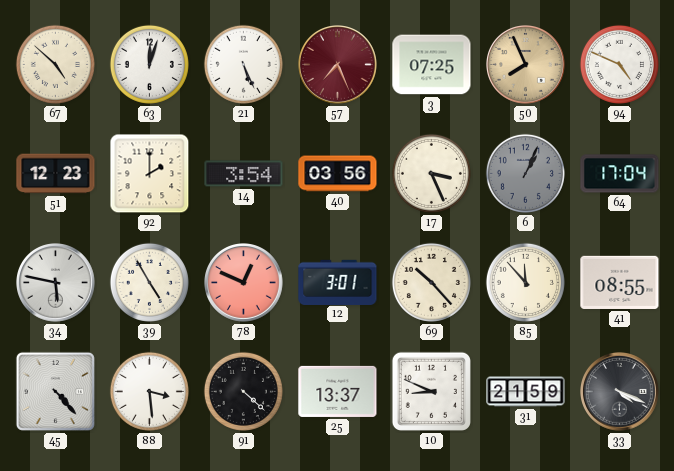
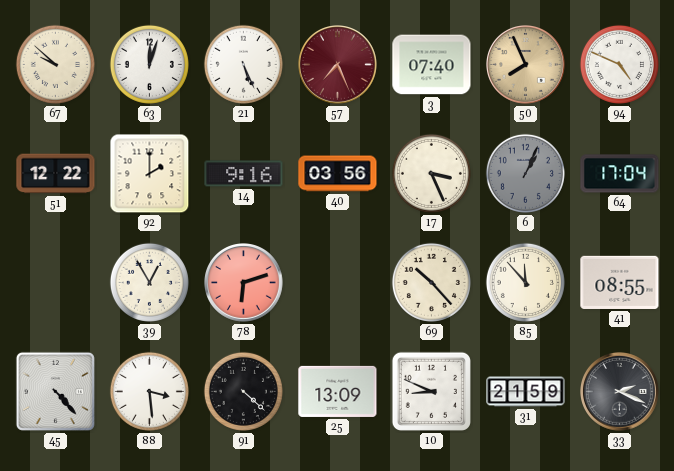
67: 4:52 -> 9:52 (55, 64)
3: 07:25 -> 07:40 (432, 65)
51: 12:23 -> 12:22 (56, 174)
14: 3:54 -> 9:16 (244, 174)
34: 5:47 -> none (56, 283)
39: 4:55 -> 12:55 (149, 282)
78: 12:49 -> 6:12 (244, 283)
12: 3:01 -> none (338, 282)
25: 13:37 -> 13:09 (338, 391)
33: 4:19 -> 2:19 (620, 392)
